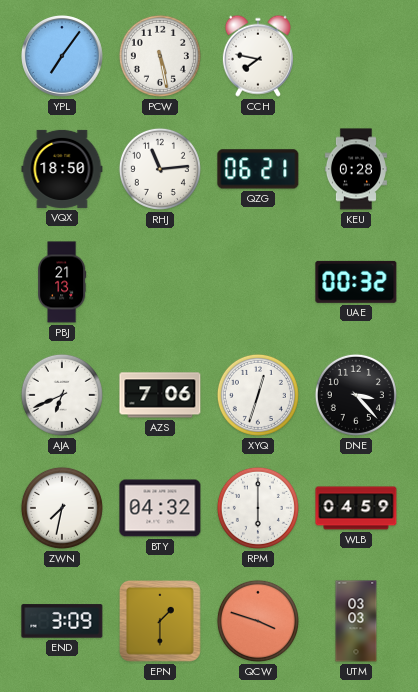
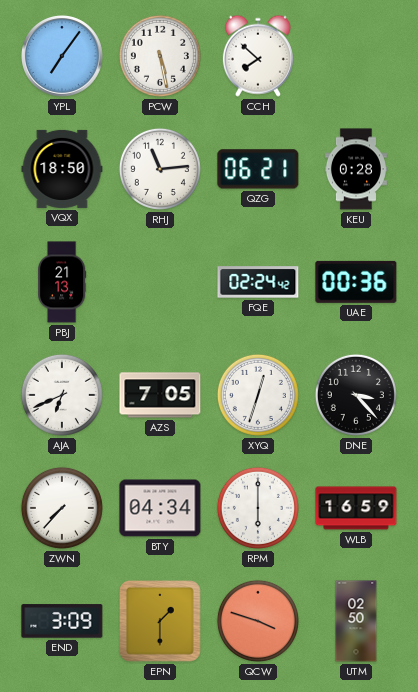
CCH: 7:47 -> 7:52 (258, 56)
FQE: none -> 02:24 (258, 282)
UAE: 00:32 -> 00:36 (356, 282)
AZS: 7:06 -> 7:05 (160, 395)
ZWN: 7:32 -> 7:37 (62, 508)
BTY: 04:32 -> 04:34 (160, 508)
WLB: 04:59 -> 16:59 (356, 508)
UTM: 03:03 -> 02:50 (356, 621)
